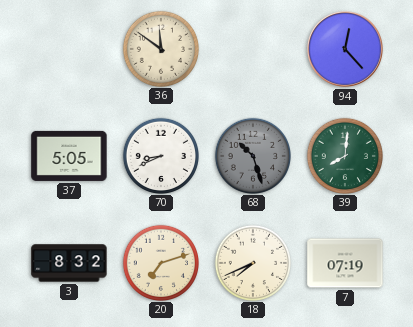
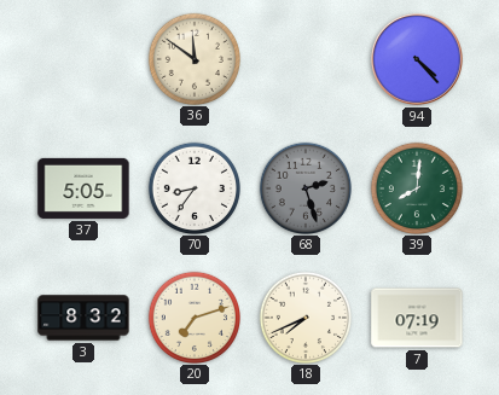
94: 12:23 -> 4:23 (418, 60)
70: 8:41 -> 8:36 (193, 187)
68: 10:27 -> 2:27 (304, 187)
